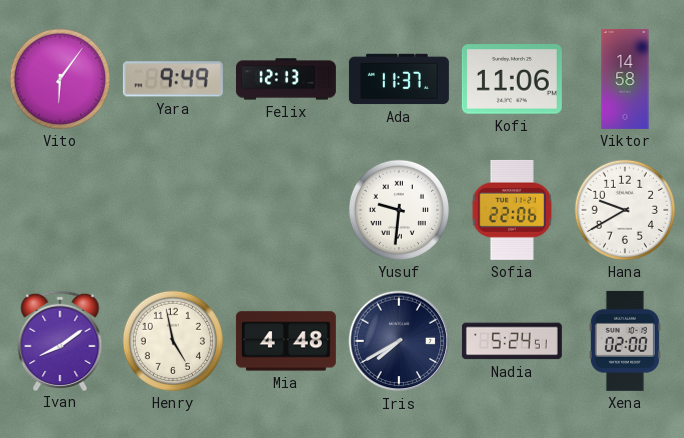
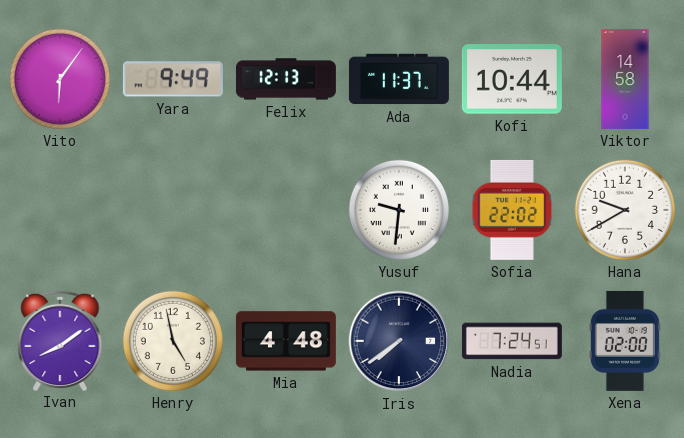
Kofi: 11:06 -> 10:44 (512, 79)
Sofia: 22:06 -> 22:02 (512, 210)
Iris: 7:40 -> 7:39 (399, 341)
Nadia: 5:24 -> 7:24 (512, 341)
